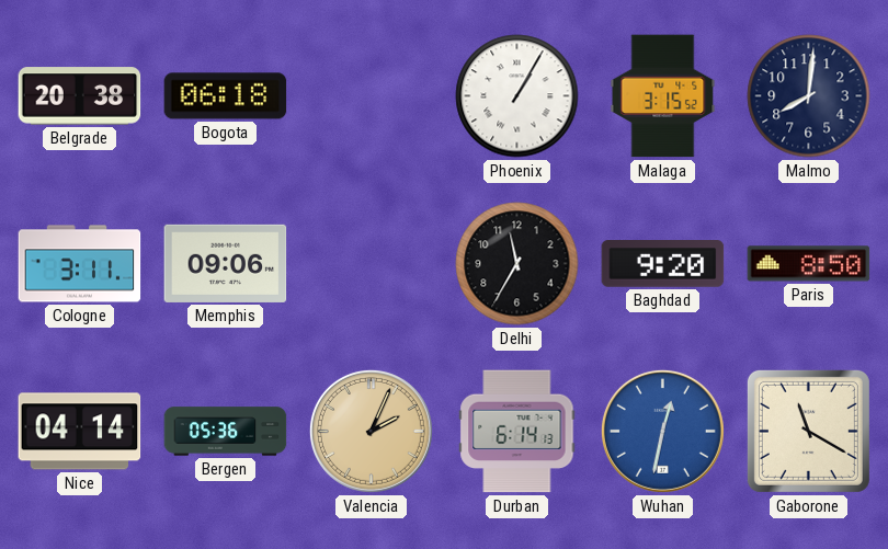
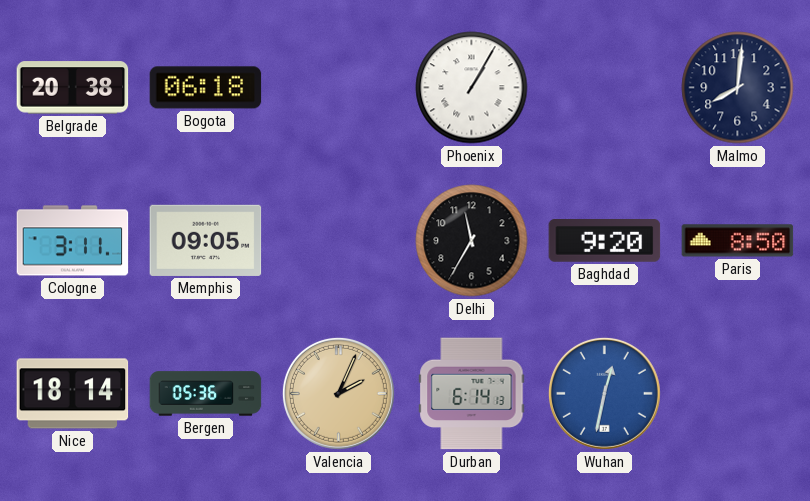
Malaga: 3:15 -> none (663, 96)
Memphis: 09:06 -> 09:05 (206, 240)
Nice: 04:14 -> 18:14 (73, 394)
Gaborone: 11:20 -> none (808, 431)
